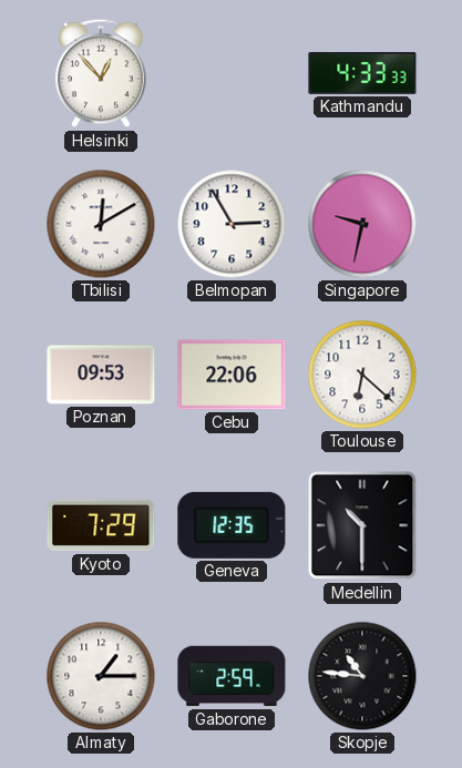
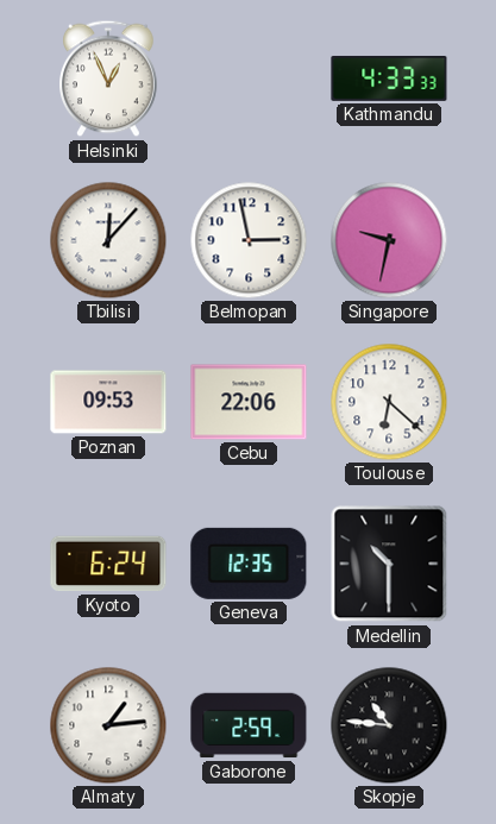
Helsinki: 12:53 -> 12:56 (109, 78)
Tbilisi: 12:10 -> 12:07 (108, 240)
Belmopan: 2:55 -> 2:58 (249, 240)
Kyoto: 7:29 -> 6:24 (108, 564)
Almaty: 1:15 -> 1:14 (108, 725)
